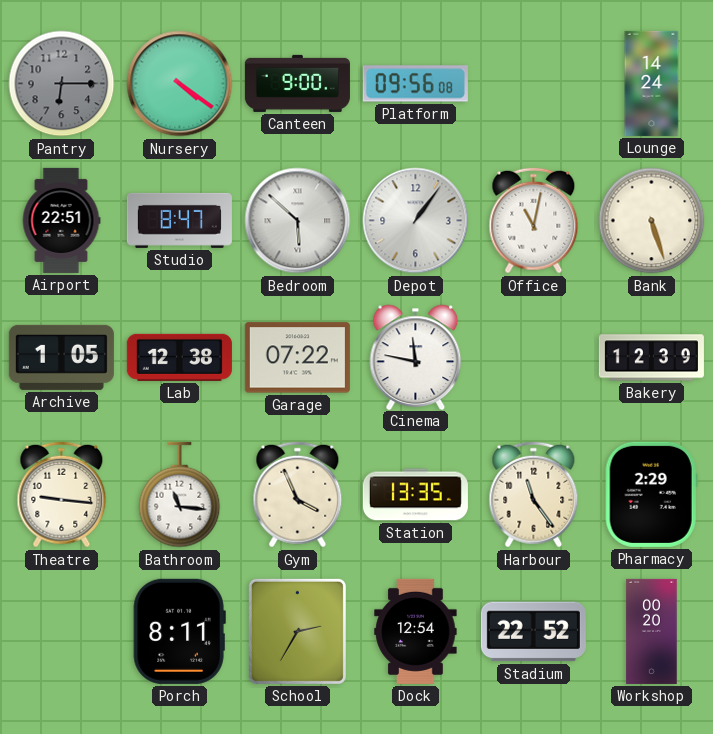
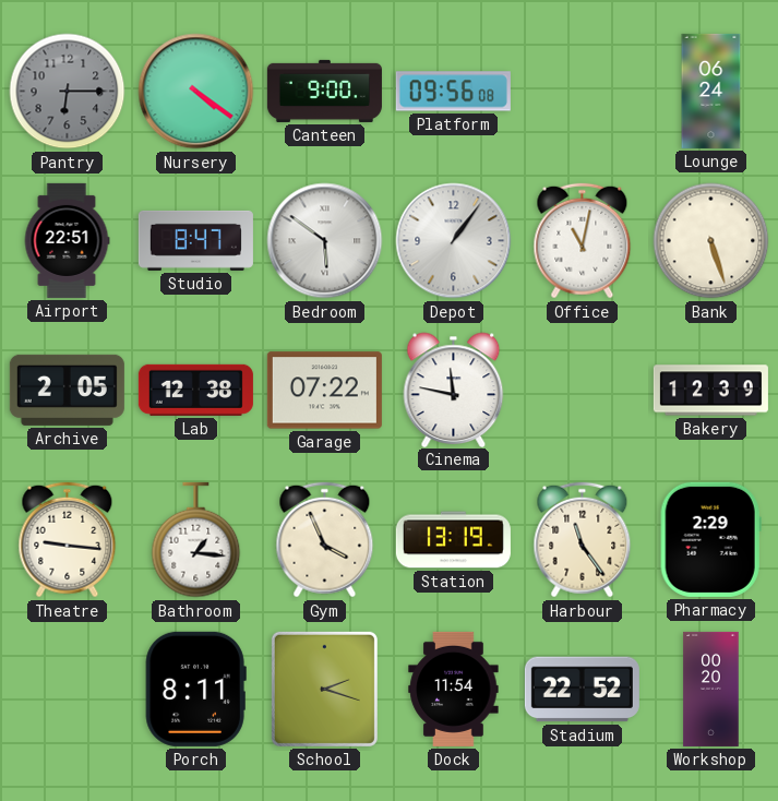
Lounge: 14:24 -> 06:24 (711, 91)
Bedroom: 5:52 -> 5:51 (325, 241)
Archive: 1:05 -> 2:05 (67, 390)
Bathroom: 11:16 -> 1:16 (196, 540)
Station: 13:35 -> 13:19 (453, 540)
School: 2:35 -> 2:18 (324, 689)
Dock: 12:54 -> 11:54 (454, 689)
